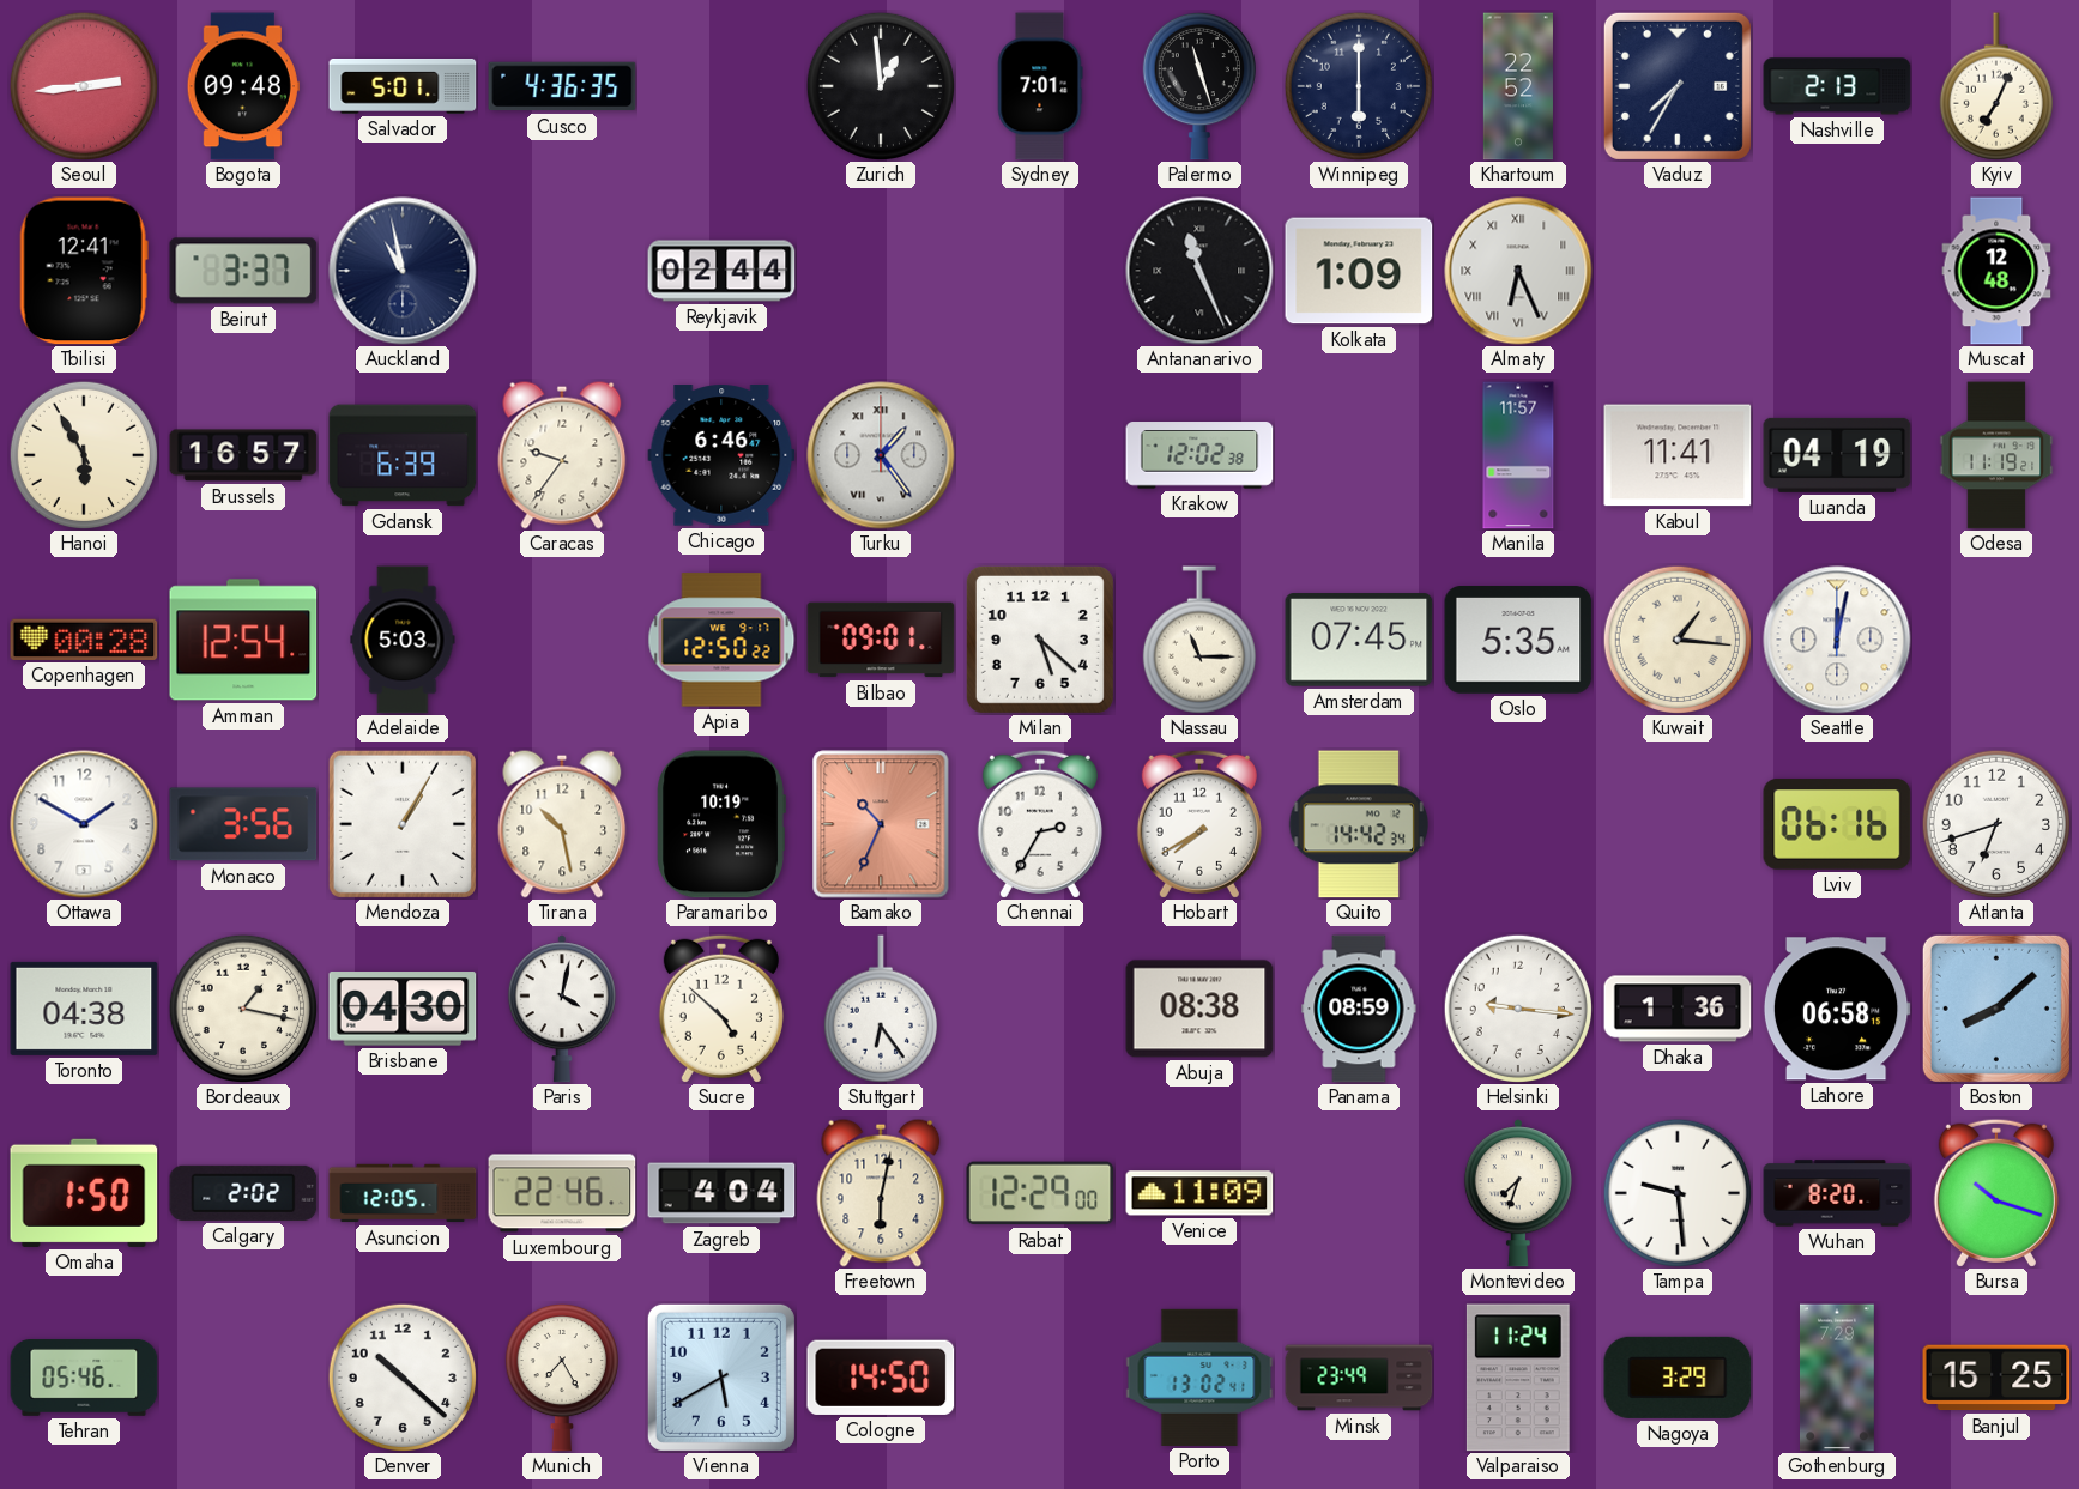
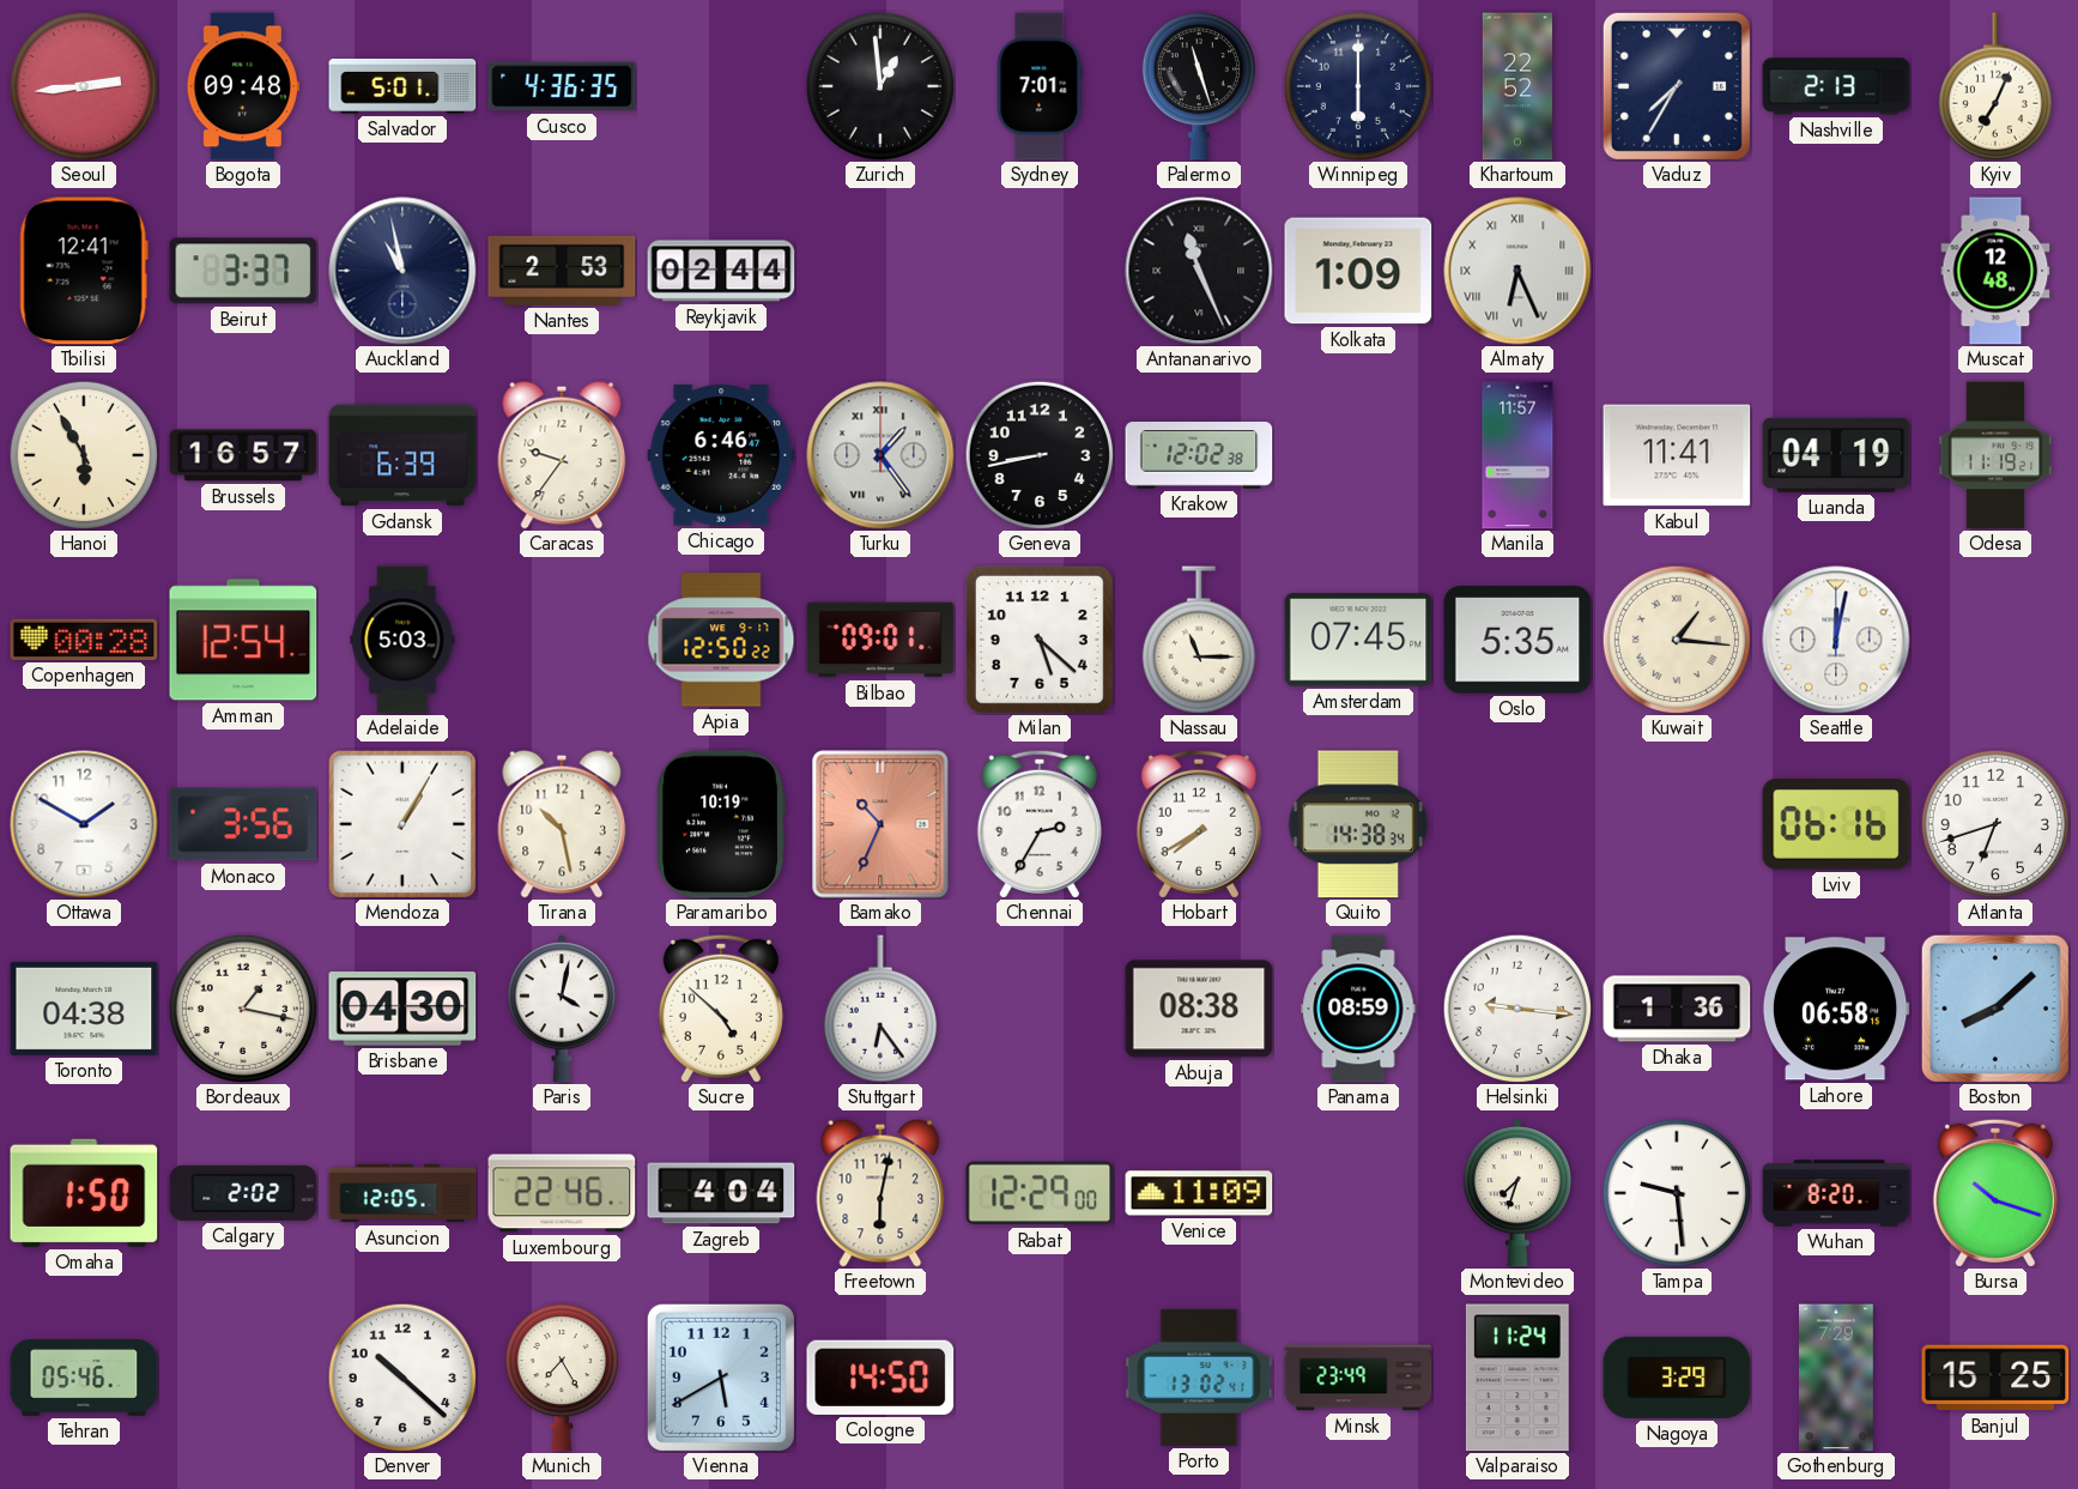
Nantes: none -> 2:53 (562, 271)
Geneva: none -> 8:43 (1038, 454)
Quito: 14:42 -> 14:38 (1358, 824)
